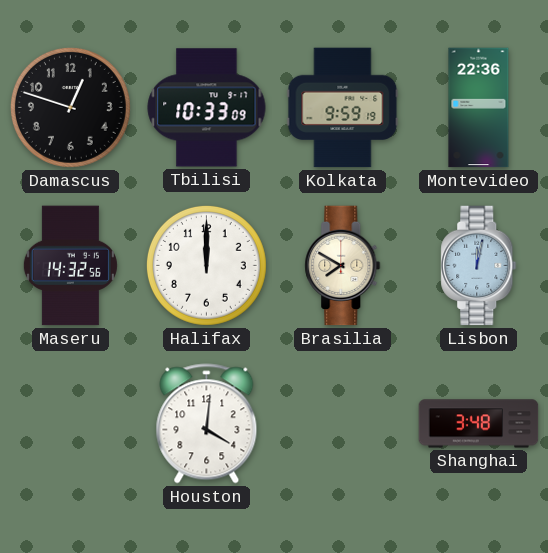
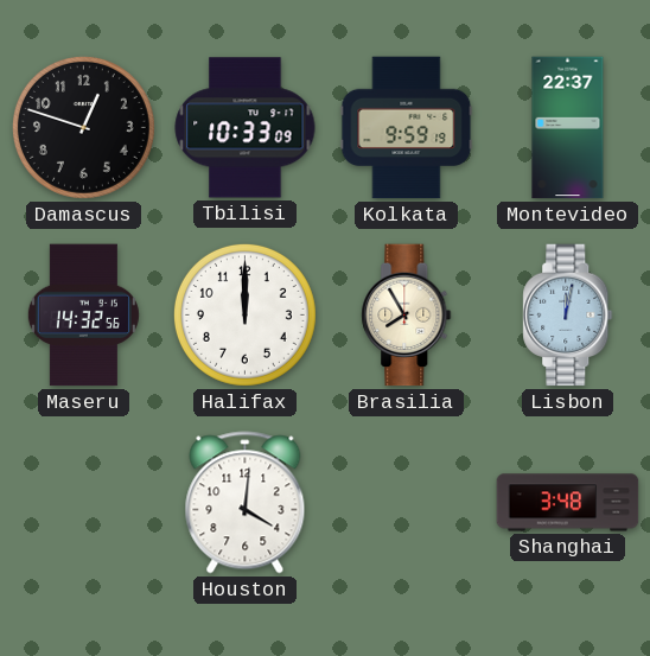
Montevideo: 22:36 -> 22:37 (568, 128)
Brasilia: 7:50 -> 7:55 (407, 316)
